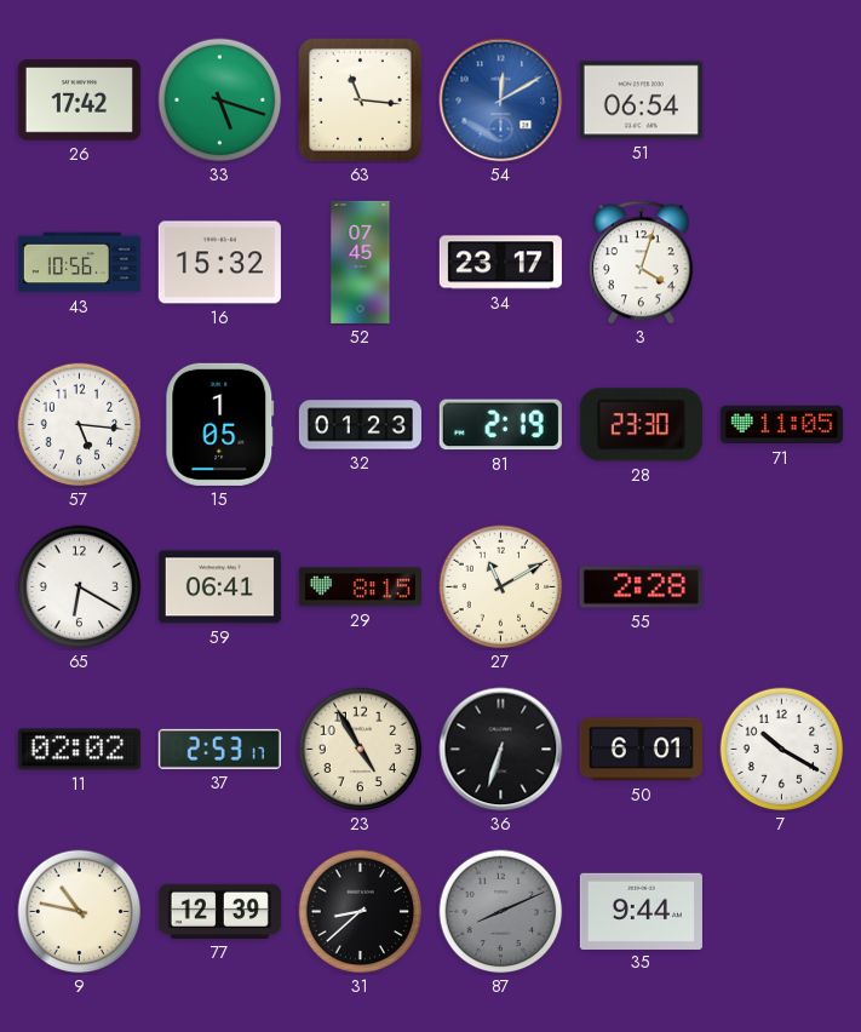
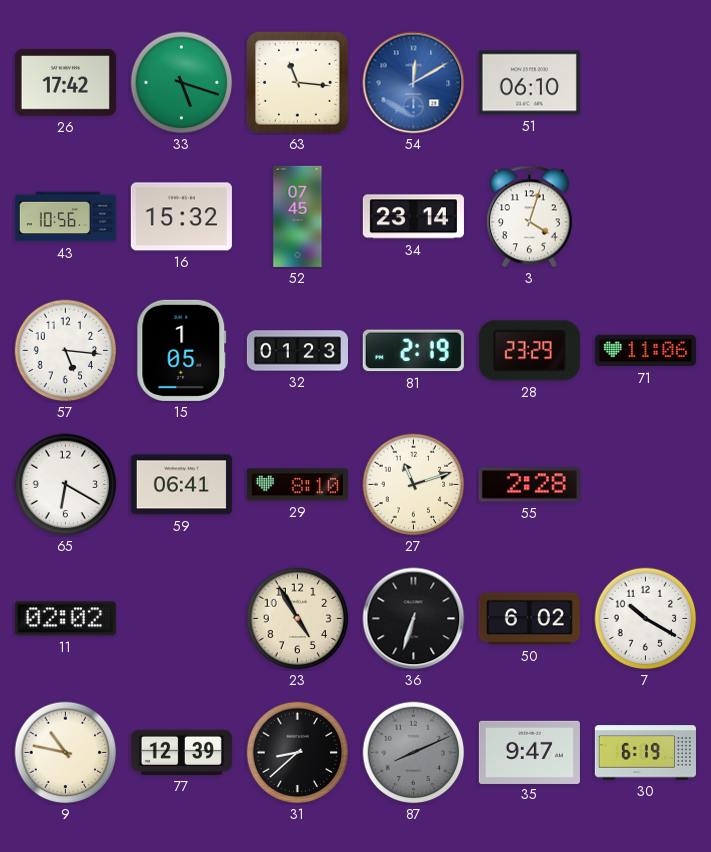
51: 06:54 -> 06:10 (529, 83)
34: 23:17 -> 23:14 (413, 217)
28: 23:30 -> 23:29 (529, 351)
71: 11:05 -> 11:06 (645, 351)
29: 8:15 -> 8:10 (297, 485)
27: 11:10 -> 11:12 (414, 485)
37: 2:53 -> none (219, 749)
50: 6:01 -> 6:02 (529, 619)
35: 9:44 -> 9:47 (529, 752)
30: none -> 6:19 (645, 753)
